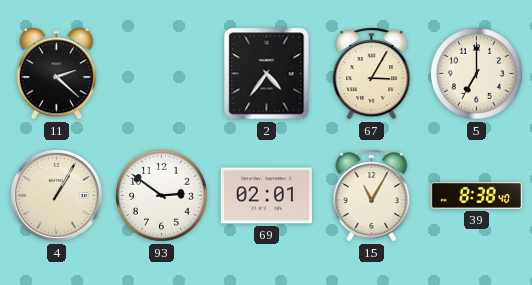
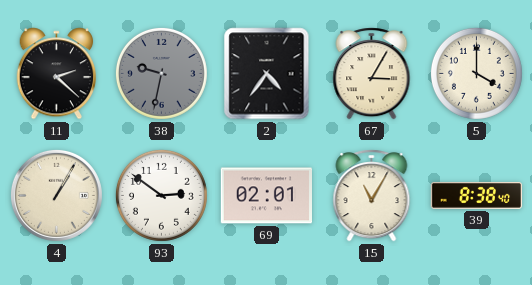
38: none -> 9:32 (161, 73)
5: 7:00 -> 4:00 (476, 73)
